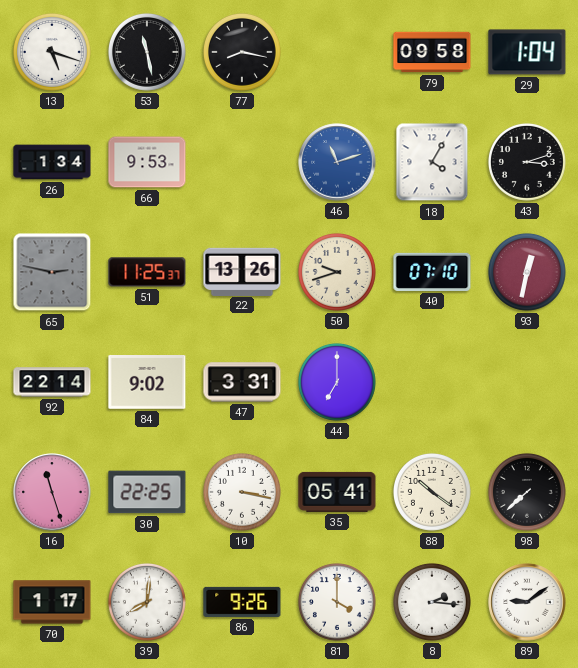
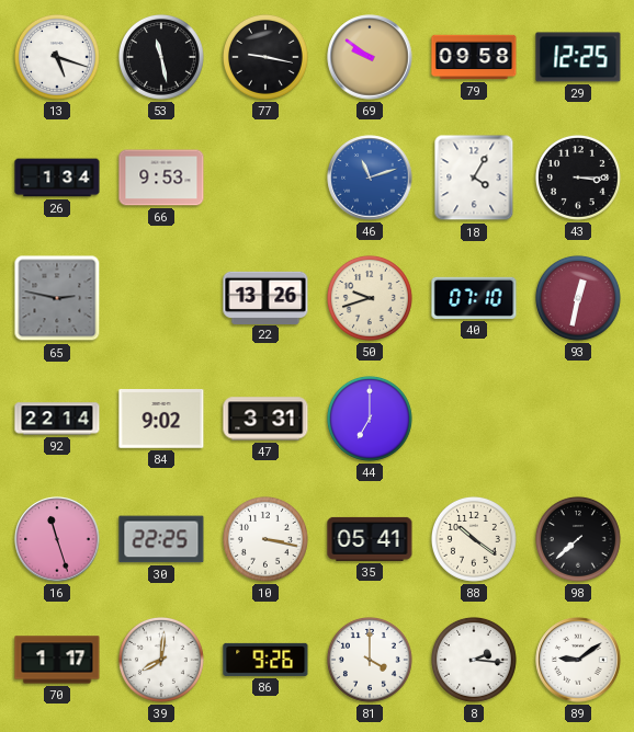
77: 8:17 -> 9:17 (265, 57)
69: none -> 9:51 (370, 57)
29: 1:04 -> 12:25 (578, 57)
43: 3:12 -> 3:15 (578, 178)
51: 11:25 -> none (147, 272)
